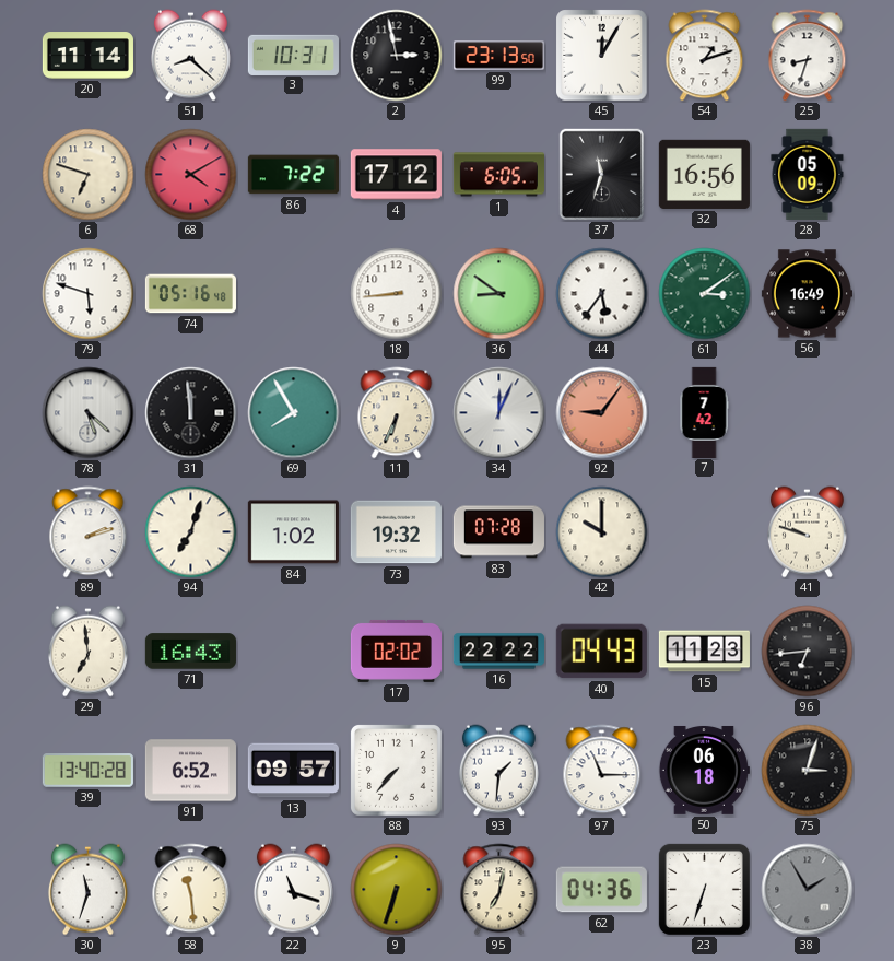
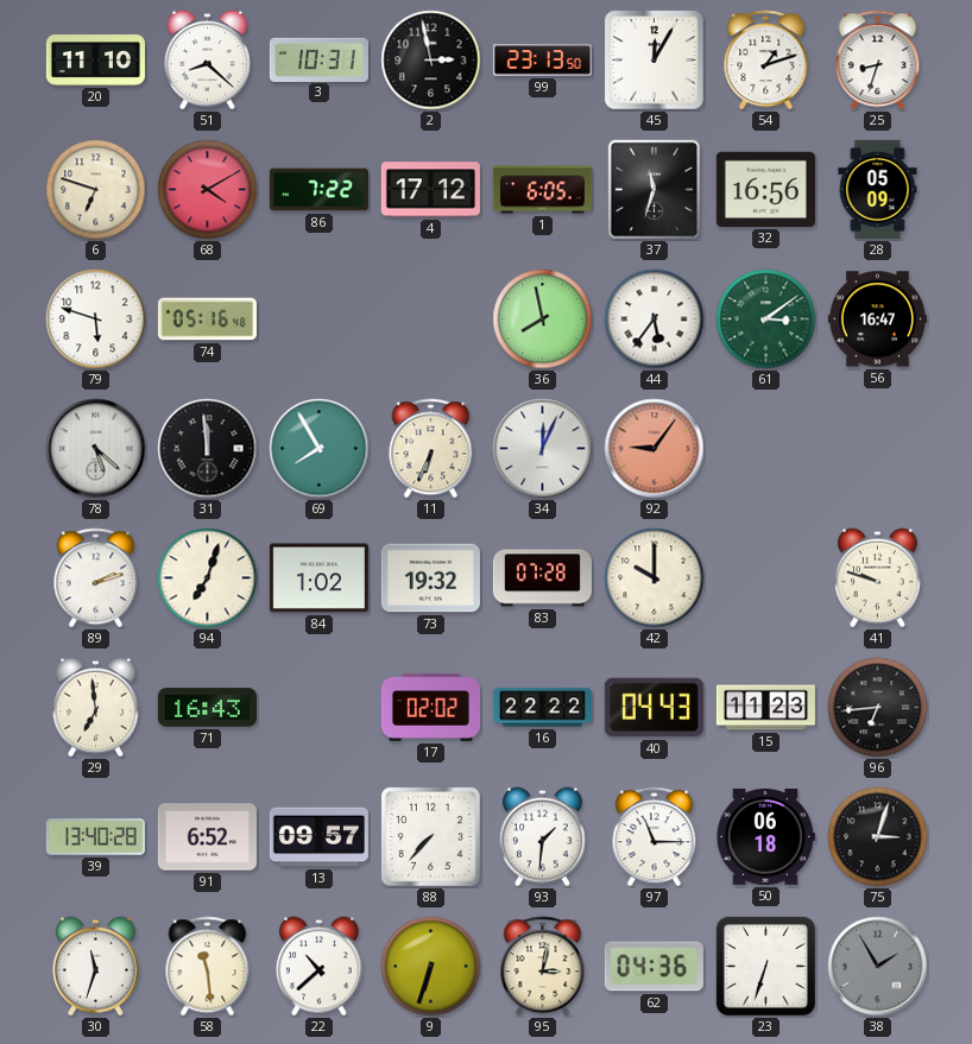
20: 11:14 -> 11:10 (95, 61)
18: 8:44 -> none (397, 294)
36: 8:51 -> 7:58 (543, 319)
56: 16:49 -> 16:47 (877, 319)
7: 7:42 -> none (704, 412)
22: 11:18 -> 10:38 (318, 967)
95: 7:02 -> 3:02 (543, 967)
